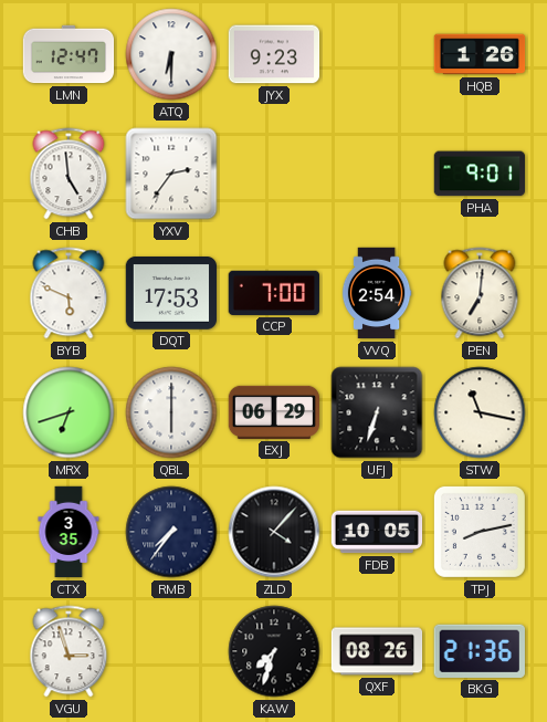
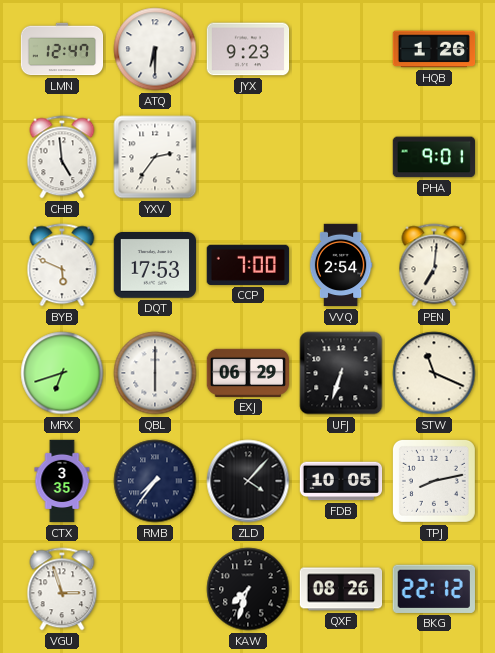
STW: 11:17 -> 11:19 (434, 373)
BKG: 21:36 -> 22:12 (434, 589)
